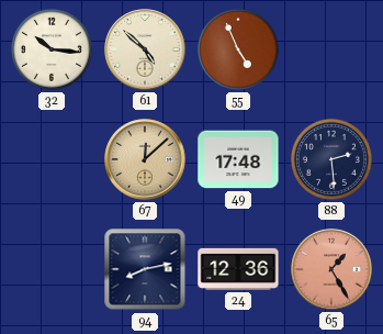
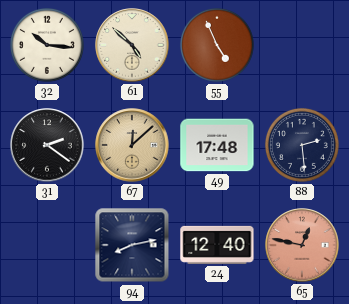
31: none -> 2:21 (47, 145)
24: 12:36 -> 12:40 (217, 245)
65: 1:25 -> 12:47 (302, 245)
